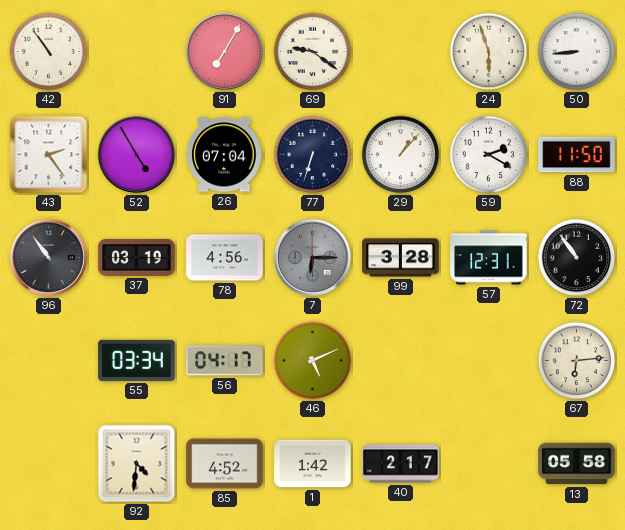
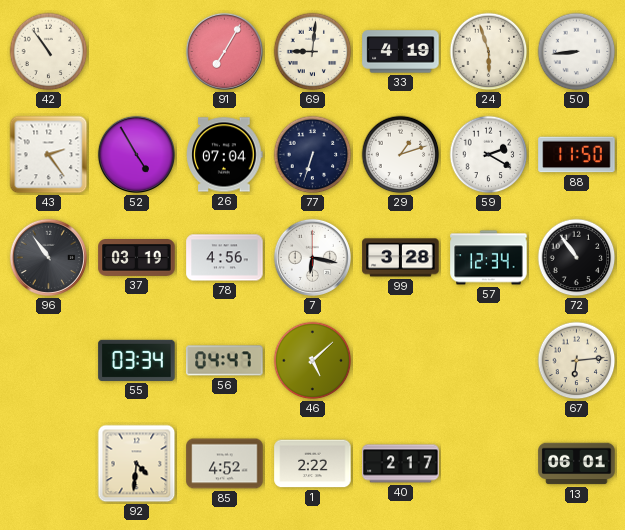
69: 9:21 -> 9:01 (313, 52)
33: none -> 4:19 (401, 52)
29: 1:07 -> 1:12 (401, 155)
7: 6:15 -> 6:17 (312, 257)
7 dial: grey -> white (312, 257)
57: 12:31 -> 12:34 (489, 258)
56: 04:17 -> 04:47 (225, 361)
46: 5:11 -> 5:08 (313, 361)
1: 1:42 -> 2:22 (313, 464)
13: 05:58 -> 06:01 (577, 464)
